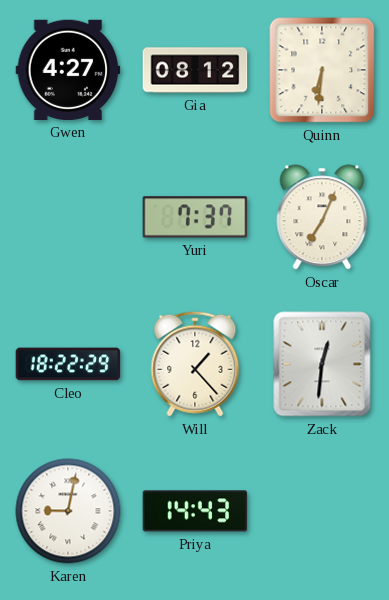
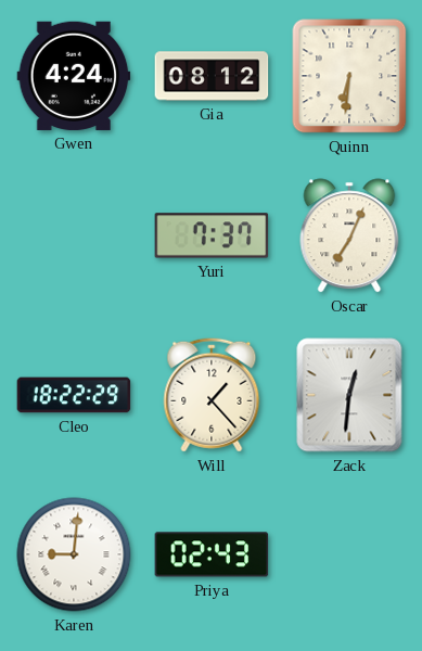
Gwen: 4:27 -> 4:24 (74, 76)
Karen: 9:02 -> 9:01 (74, 554)
Priya: 14:43 -> 02:43 (212, 554)
